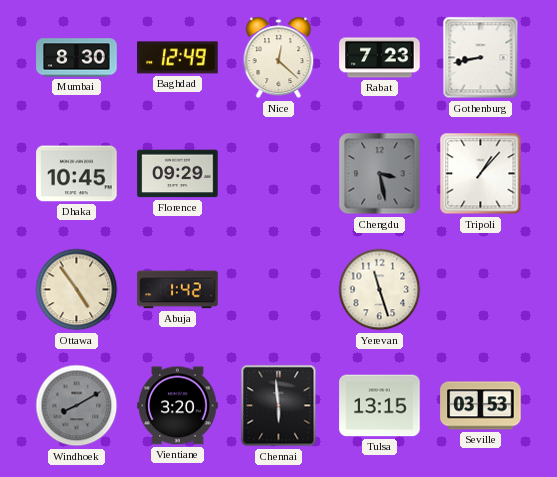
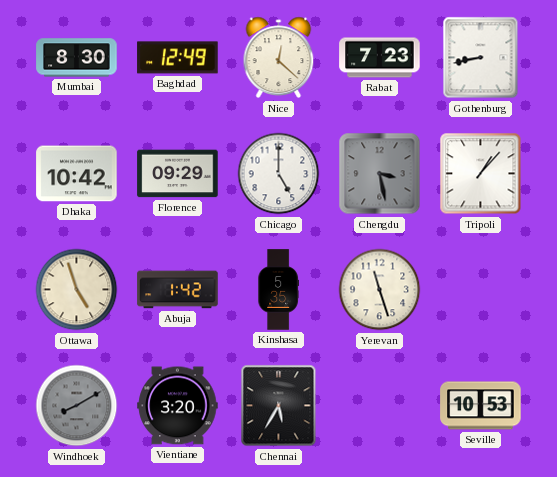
Dhaka: 10:45 -> 10:42 (77, 174)
Chicago: none -> 5:00 (279, 174)
Ottawa: 4:54 -> 4:57 (77, 290)
Kinshasa: none -> 5:35 (278, 290)
Chennai: 5:59 -> 5:35 (279, 406)
Tulsa: 13:15 -> none (380, 406)
Seville: 03:53 -> 10:53 (481, 406)
